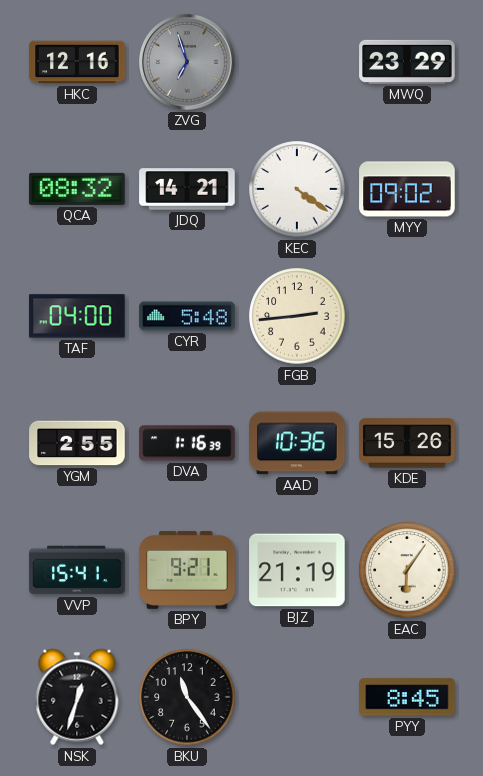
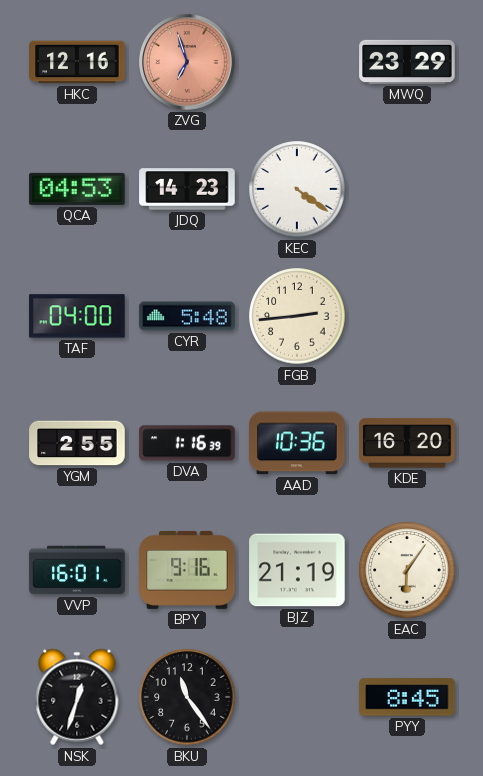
ZVG dial: grey -> salmon (188, 63)
QCA: 08:32 -> 04:53 (77, 189)
JDQ: 14:21 -> 14:23 (187, 189)
MYY: 09:02 -> none (407, 189)
KDE: 15:26 -> 16:20 (407, 443)
VVP: 15:41 -> 16:01 (77, 570)
BPY: 9:21 -> 9:16 (187, 570)
